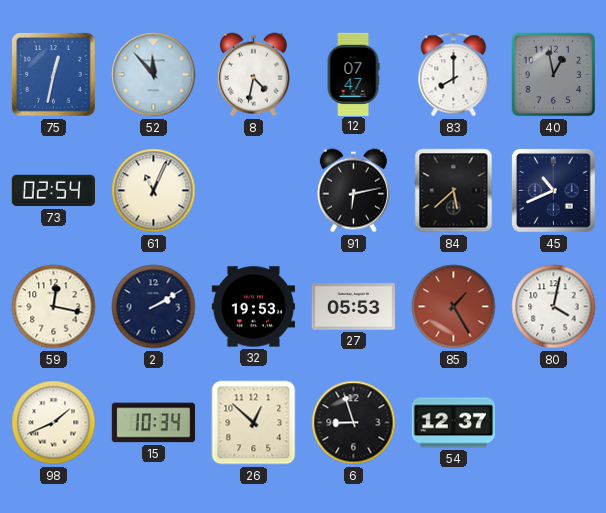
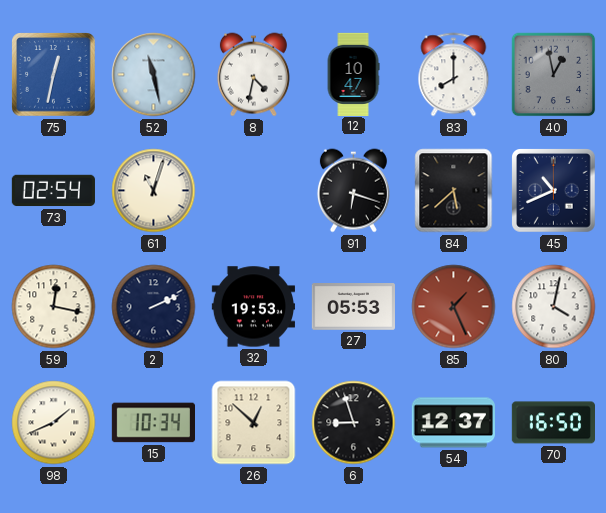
52: 11:53 -> 11:28 (154, 75)
12: 07:47 -> 10:47 (353, 74)
61: 11:04 -> 11:03 (154, 191)
91: 6:13 -> 6:18 (353, 191)
2: 2:10 -> 2:11 (154, 307)
85: 1:25 -> 1:26 (454, 307)
70: none -> 16:50 (553, 423)
